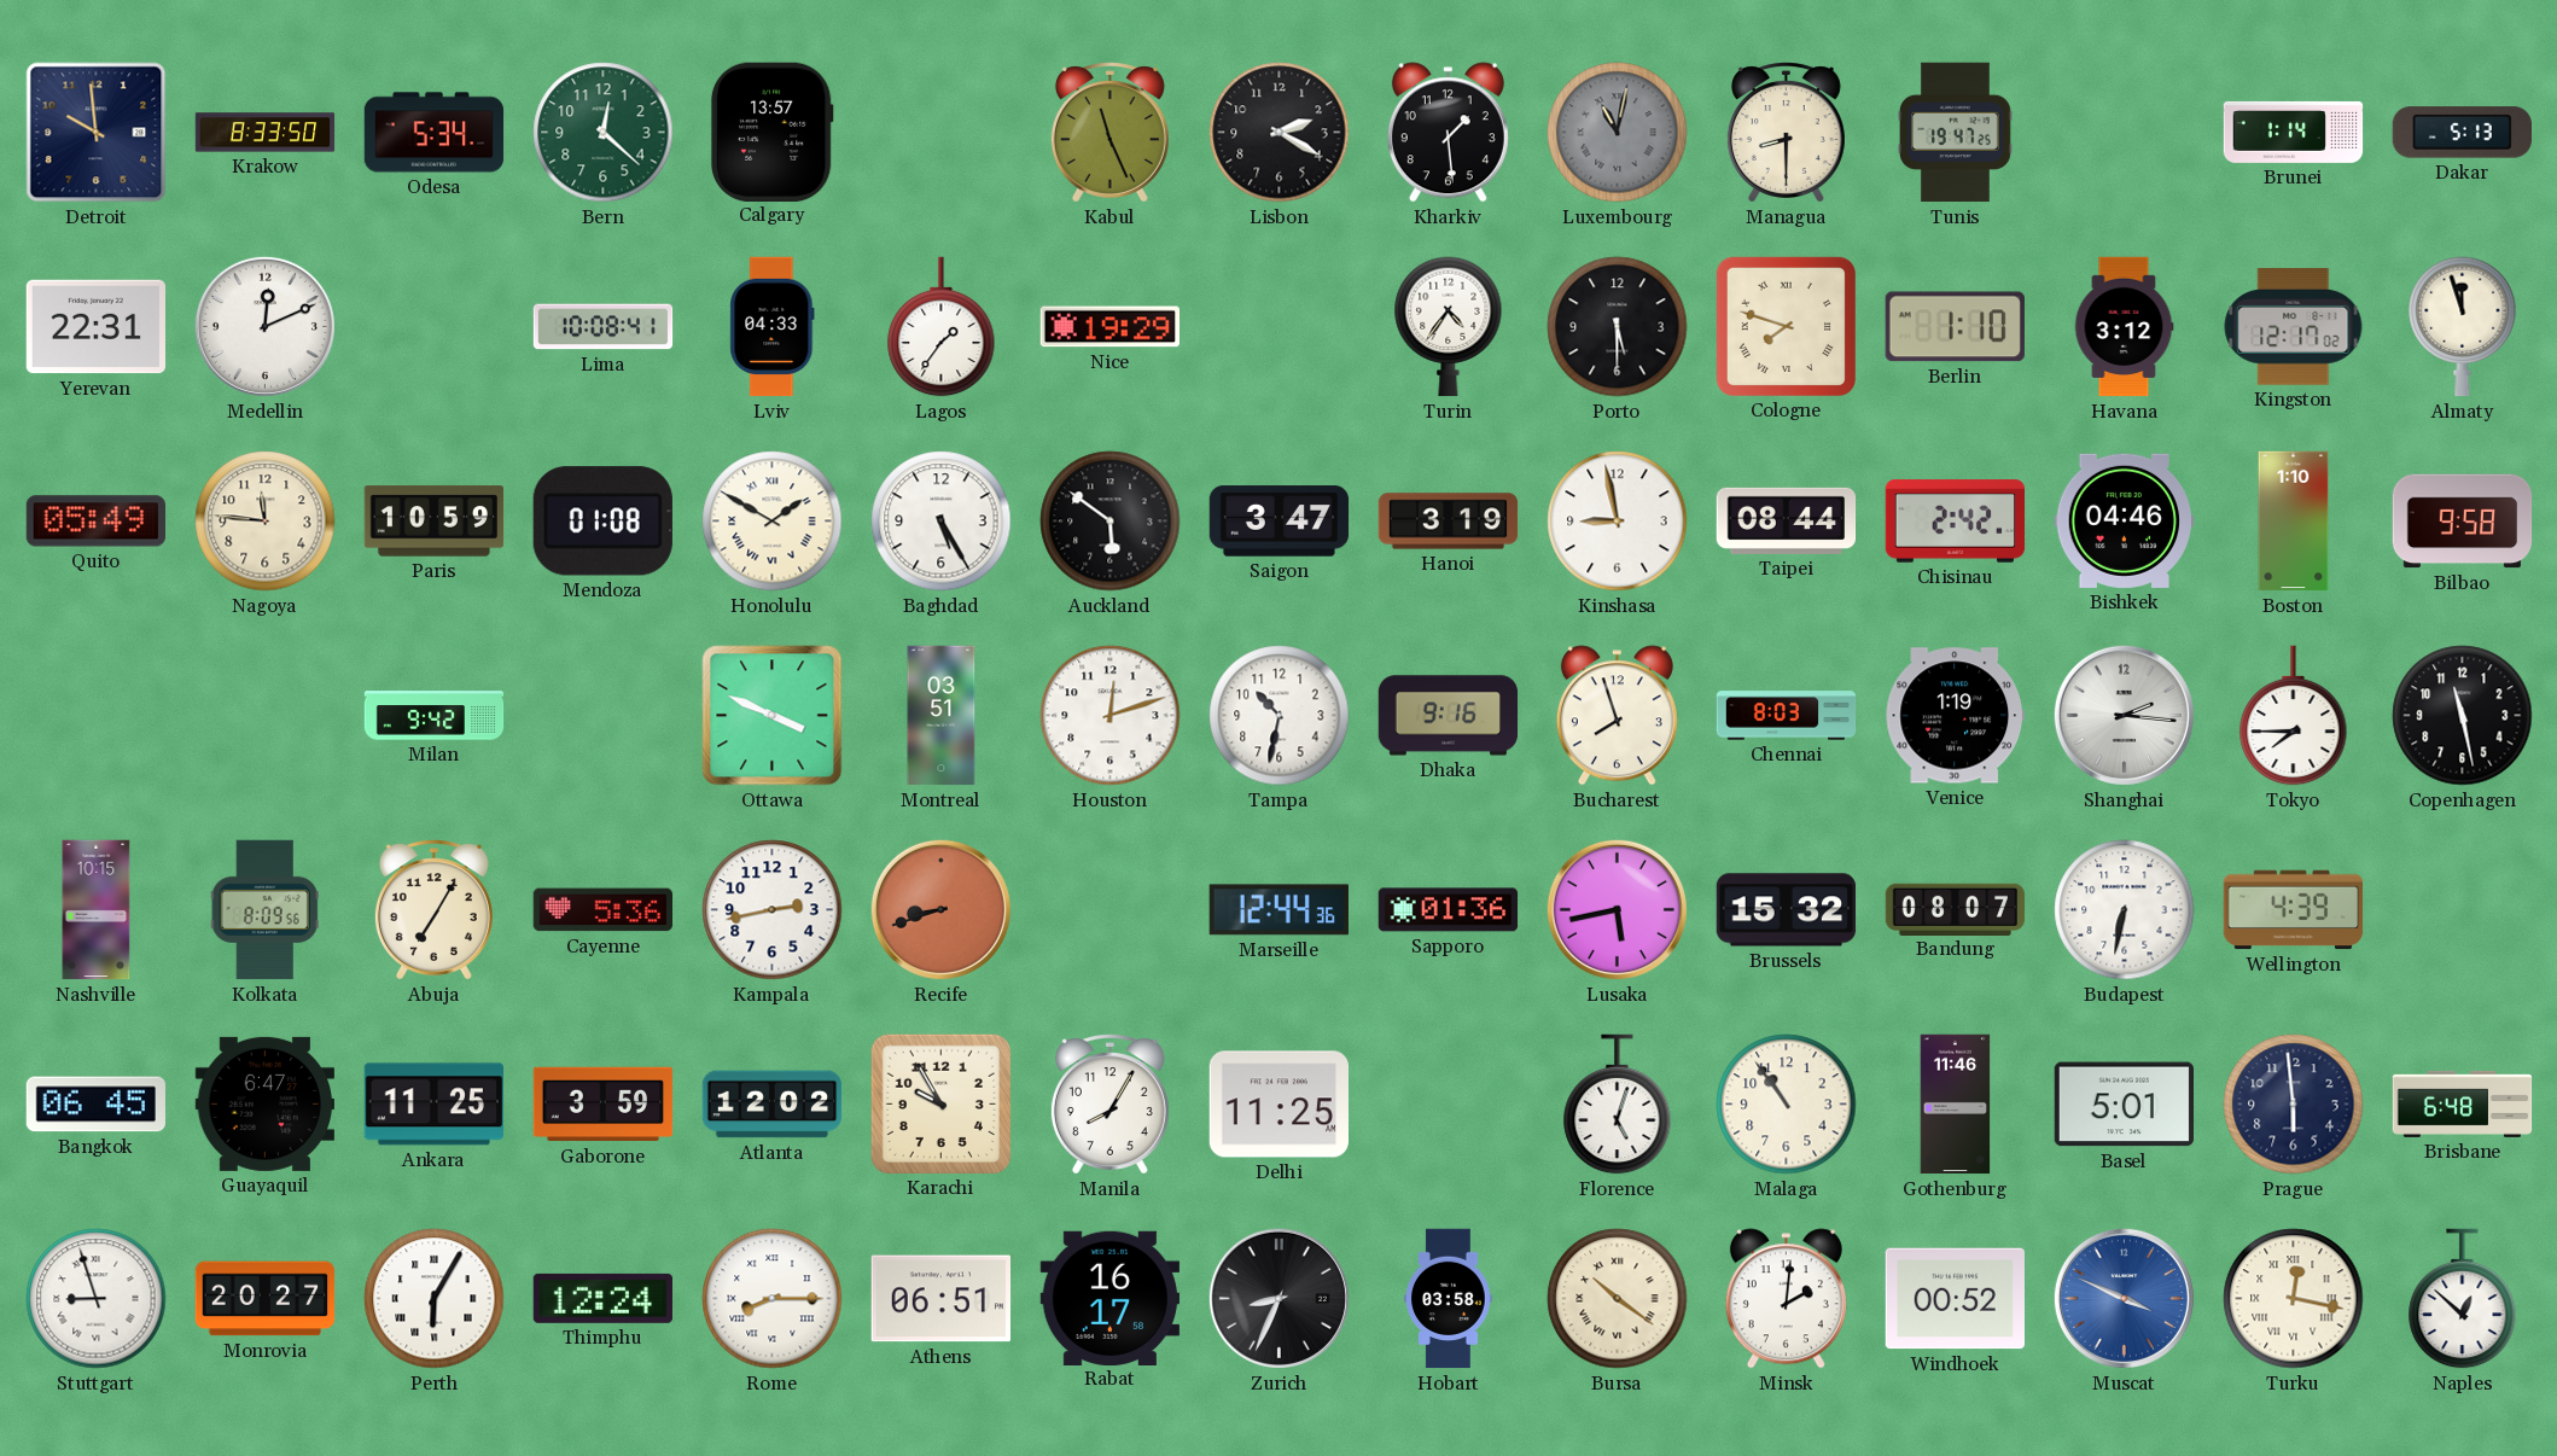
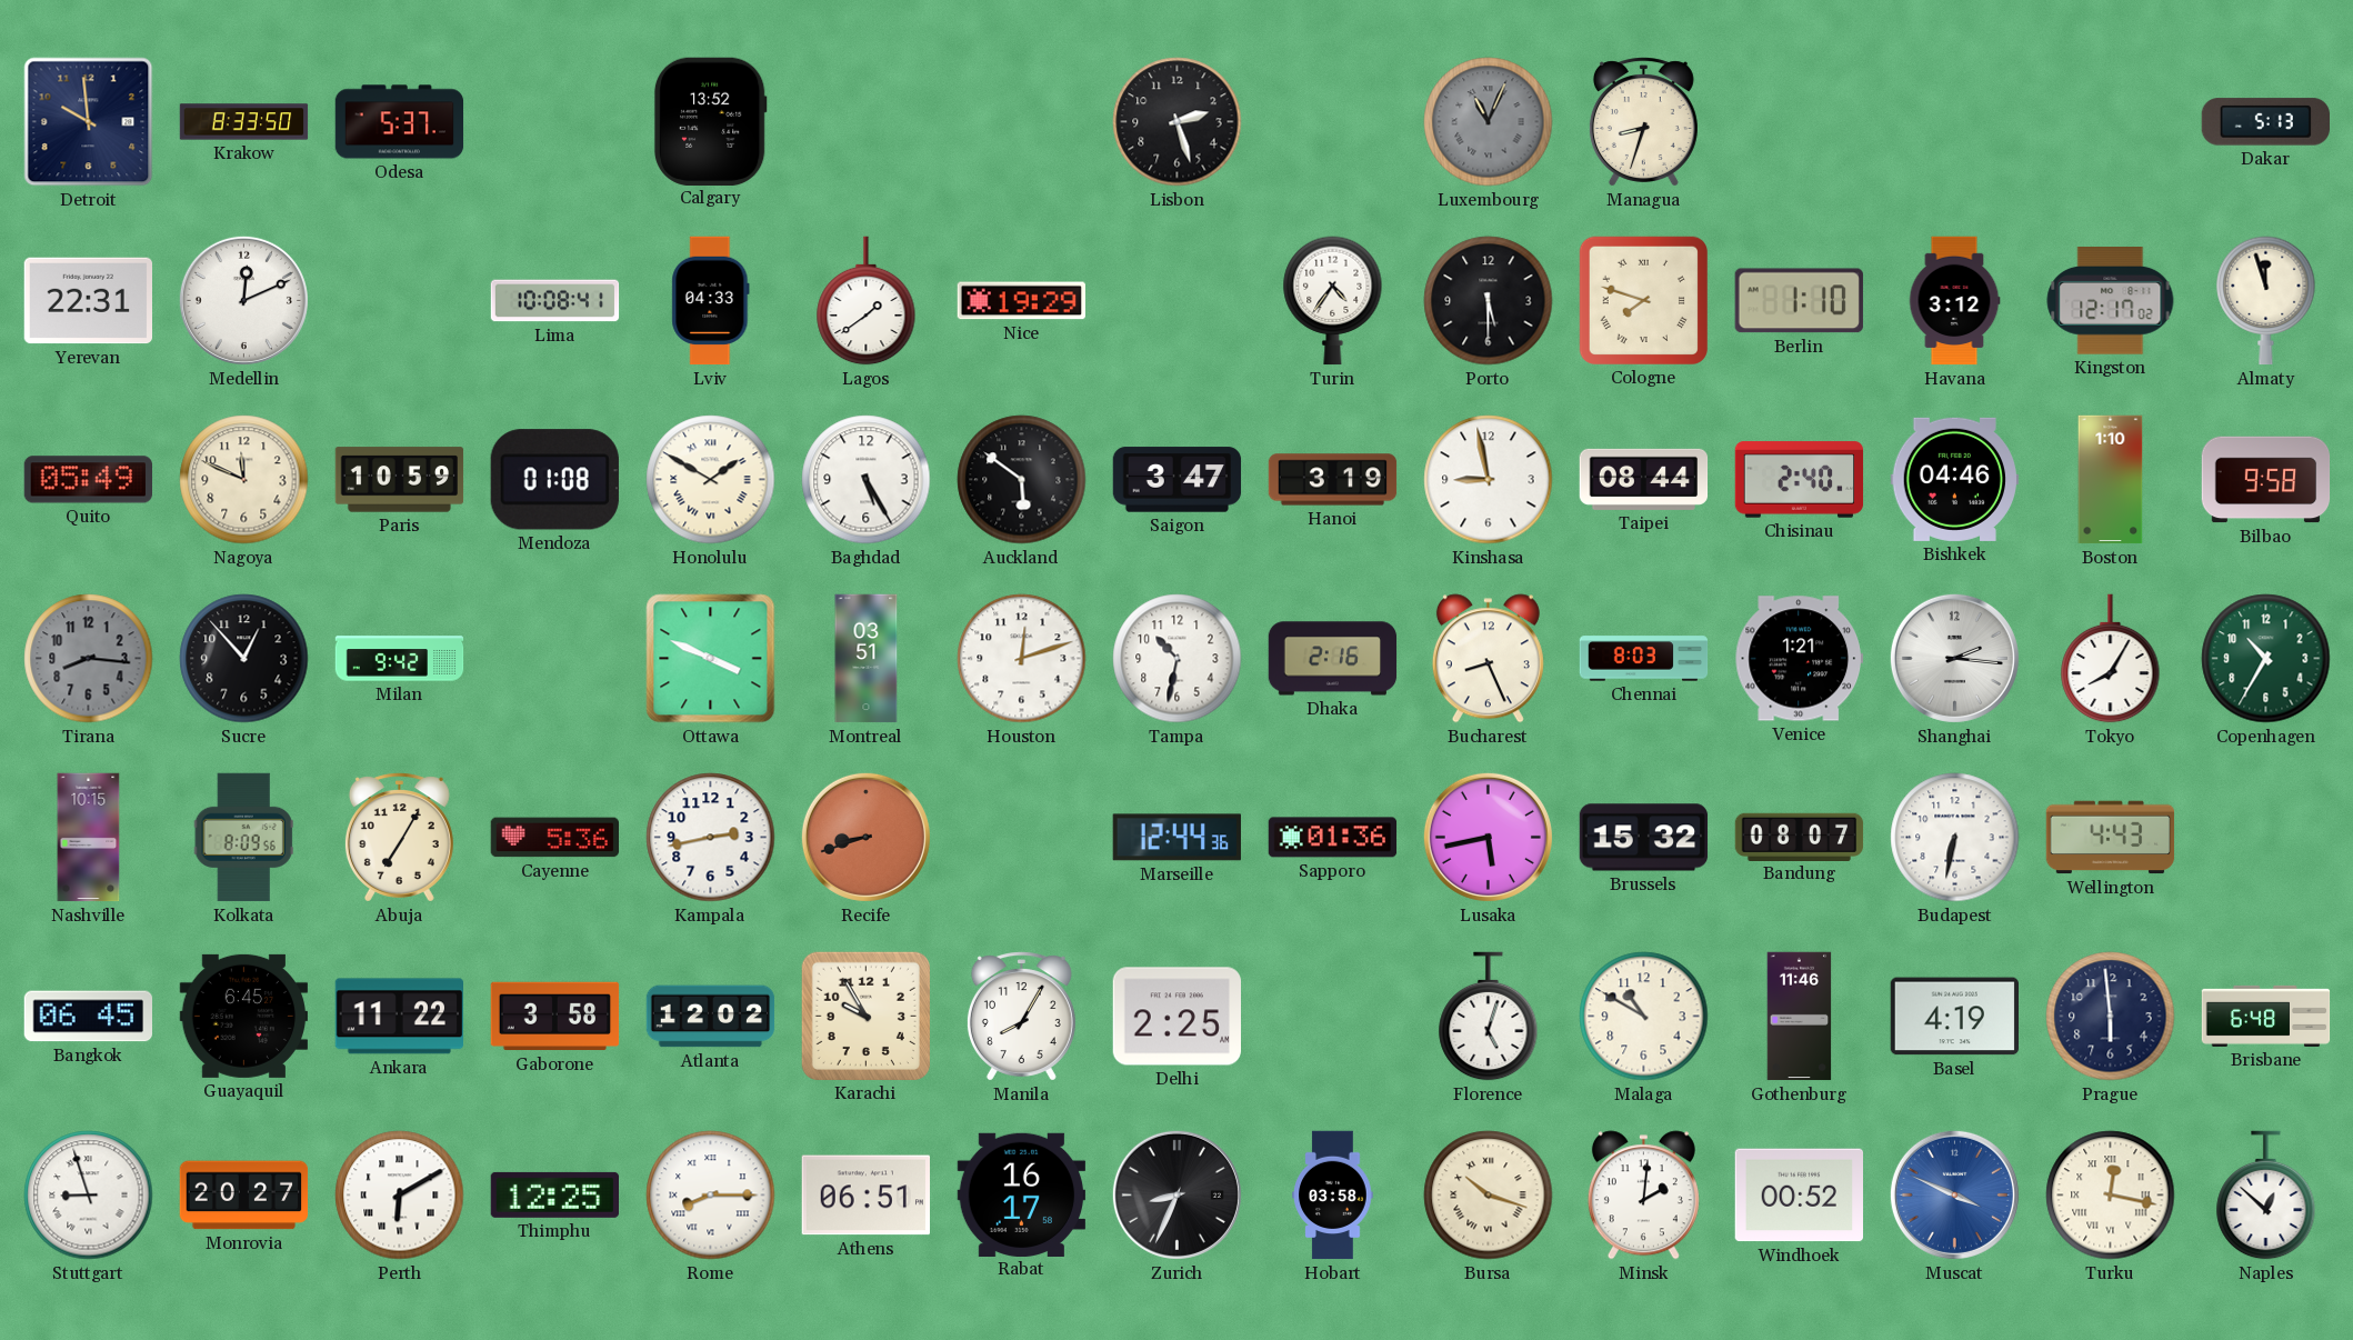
Odesa: 5:34 -> 5:37 (400, 122)
Bern: 12:22 -> none (604, 133)
Calgary: 13:57 -> 13:52 (710, 121)
Kabul: 11:26 -> none (1109, 133)
Lisbon: 2:20 -> 2:27 (1178, 122)
Kharkiv: 1:29 -> none (1448, 133)
Luxembourg: 11:02 -> 11:04 (1489, 122)
Managua: 8:30 -> 8:33 (1643, 122)
Tunis: 19:47 -> none (1956, 133)
Brunei: 1:14 -> none (2294, 132)
Lagos: 1:36 -> 1:39 (867, 301)
Nagoya: 11:46 -> 11:49 (244, 480)
Chisinau: 2:42 -> 2:40 (1800, 480)
Tirana: none -> 8:16 (89, 659)
Sucre: none -> 12:53 (244, 659)
Dhaka: 9:16 -> 2:16 (1333, 659)
Bucharest: 7:57 -> 8:26 (1488, 659)
Venice: 1:19 -> 1:21 (1799, 659)
Tokyo: 7:45 -> 8:05 (2111, 659)
Copenhagen: 11:28 -> 10:35 (2266, 659)
Copenhagen dial: black -> green (2266, 659)
Wellington: 4:39 -> 4:43 (2111, 838)
Guayaquil: 6:47 -> 6:45 (243, 1016)
Ankara: 11:25 -> 11:22 (399, 1017)
Gaborone: 3:59 -> 3:58 (555, 1017)
Delhi: 11:25 -> 2:25 (1176, 1017)
Malaga: 10:54 -> 10:50 (1644, 1017)
Basel: 5:01 -> 4:19 (1954, 1017)
Perth: 6:05 -> 6:10 (400, 1196)
Thimphu: 12:24 -> 12:25 (554, 1194)
Bursa: 10:21 -> 10:18 (1489, 1196)
